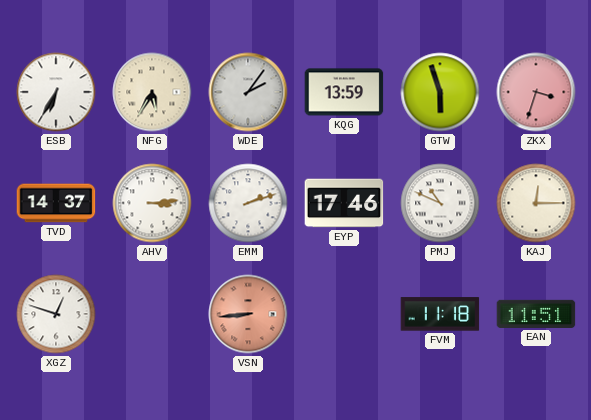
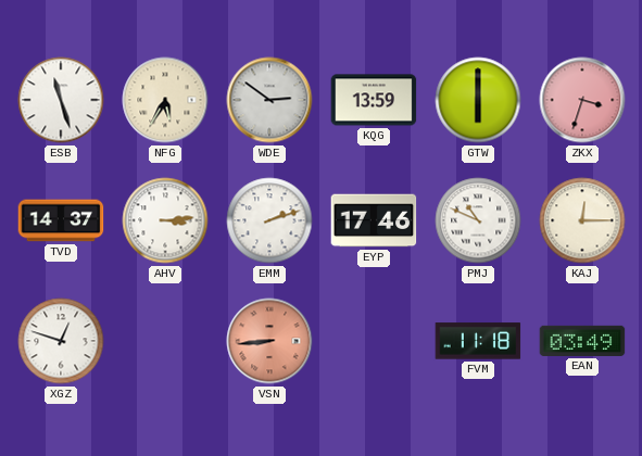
ESB: 6:35 -> 11:27 (61, 100)
WDE: 2:06 -> 2:51 (269, 100)
GTW: 5:57 -> 6:00 (478, 100)
EAN: 11:51 -> 03:49 (582, 341)
